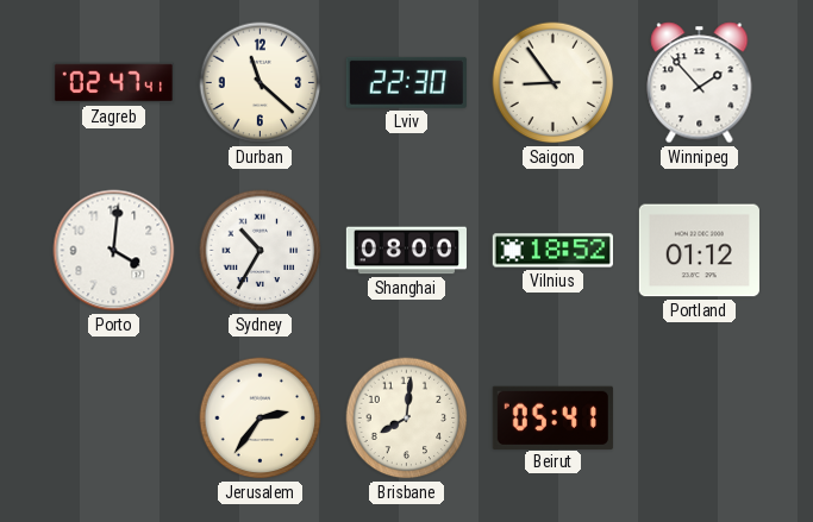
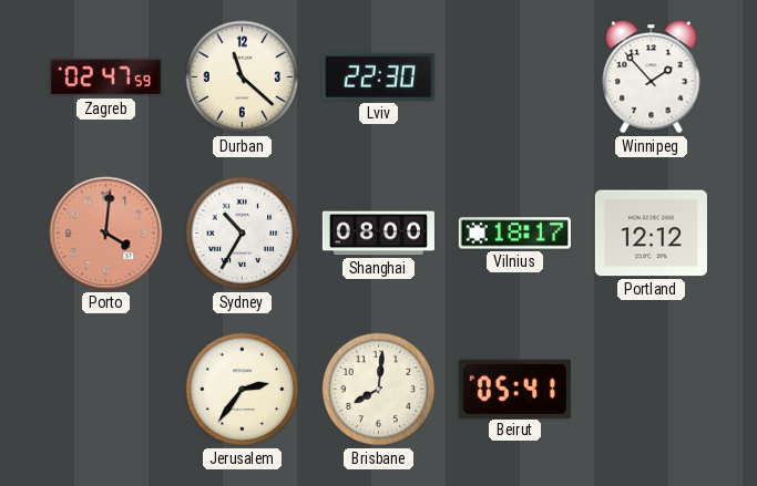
Zagreb: 02:47:41 -> 02:47:59 (105, 77)
Saigon: 8:54 -> none (554, 83)
Porto dial: white -> salmon (106, 234)
Vilnius: 18:52 -> 18:17 (514, 234)
Portland: 01:12 -> 12:12 (651, 234)
